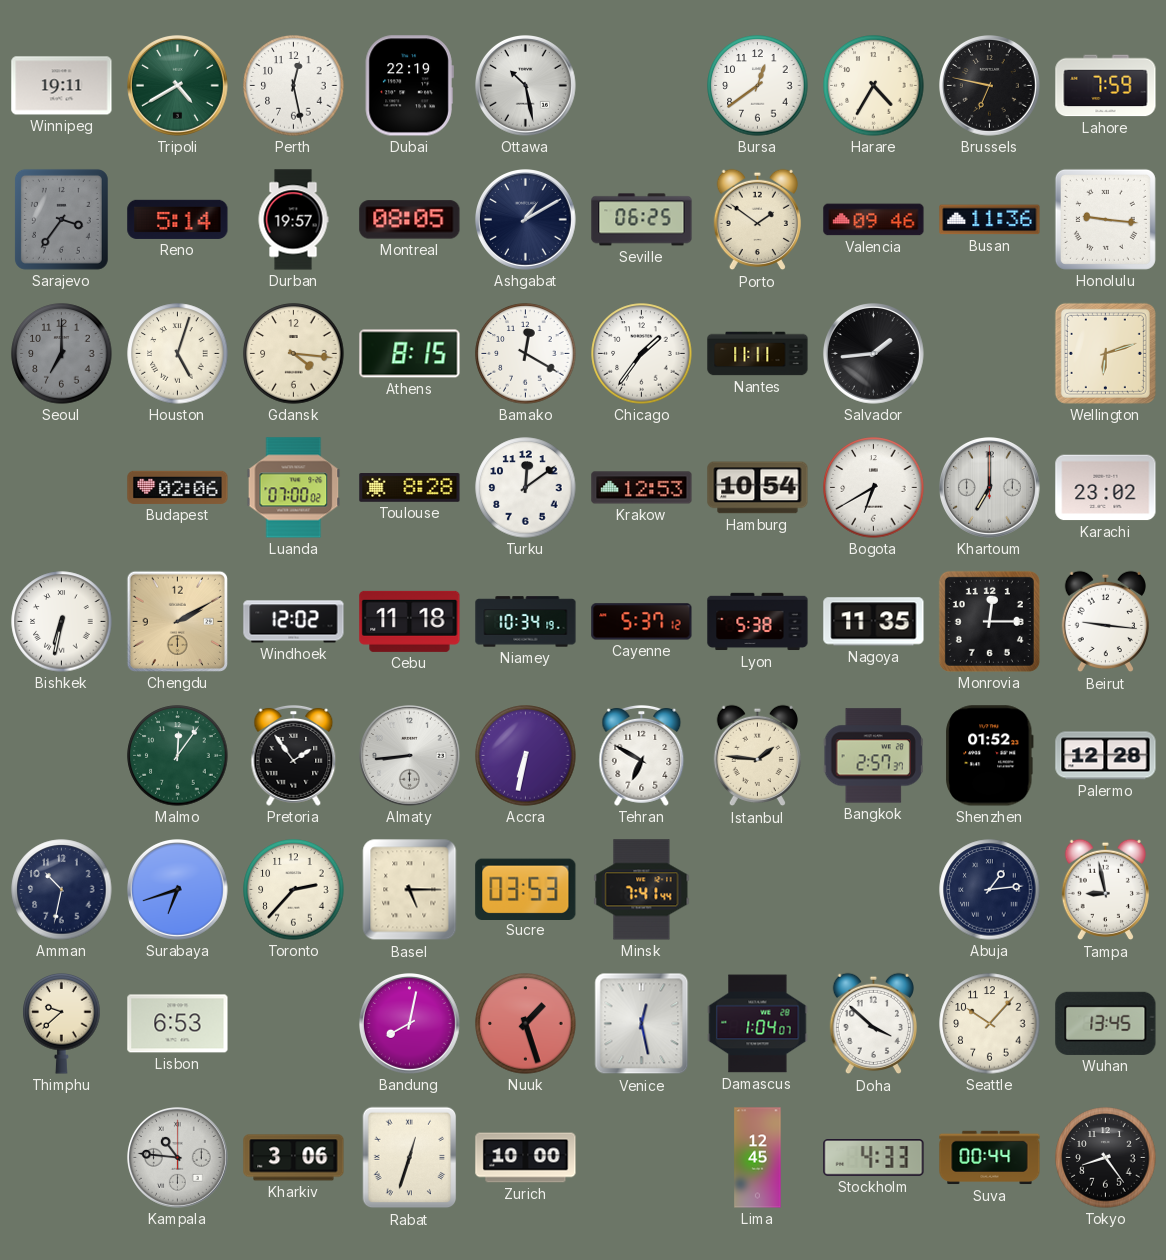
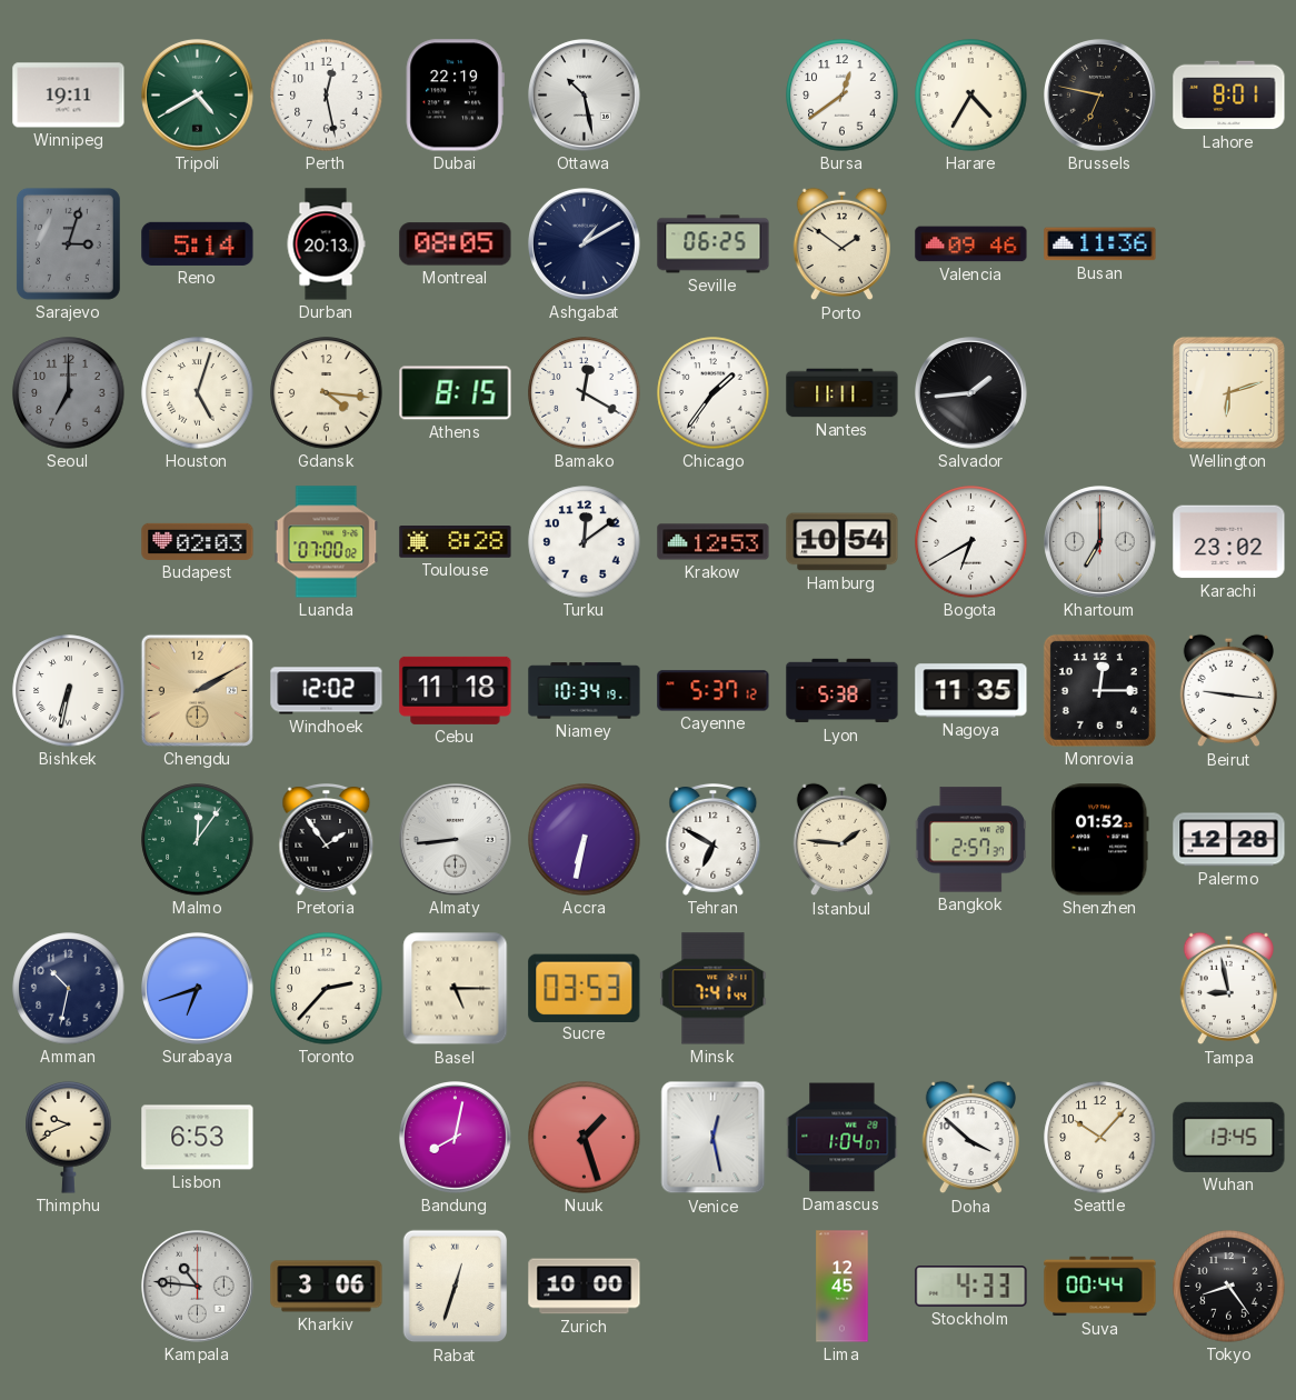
Lahore: 7:59 -> 8:01 (1229, 96)
Sarajevo: 3:36 -> 3:03 (68, 243)
Durban: 19:57 -> 20:13 (326, 244)
Honolulu: 9:16 -> none (1105, 219)
Budapest: 02:06 -> 02:03 (198, 541)
Abuja: 1:14 -> none (990, 890)
Thimphu: 9:38 -> 9:41 (69, 1138)
